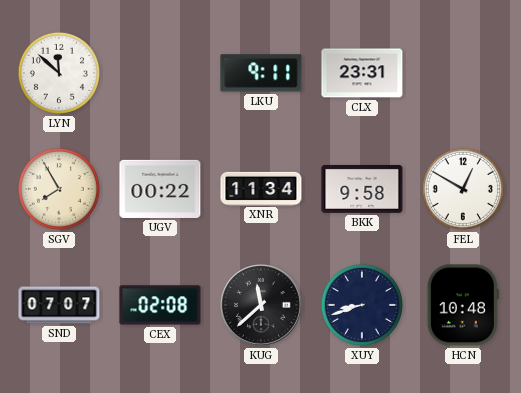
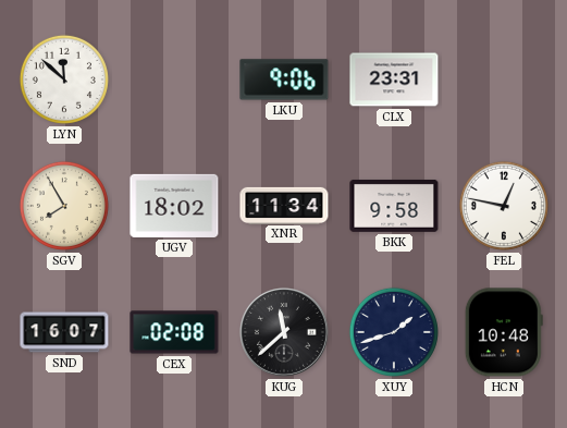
LKU: 9:11 -> 9:06 (284, 80)
UGV: 00:22 -> 18:02 (174, 206)
FEL: 12:50 -> 12:47 (504, 206)
SND: 07:07 -> 16:07 (64, 332)
XUY: 8:42 -> 1:42 (394, 332)
